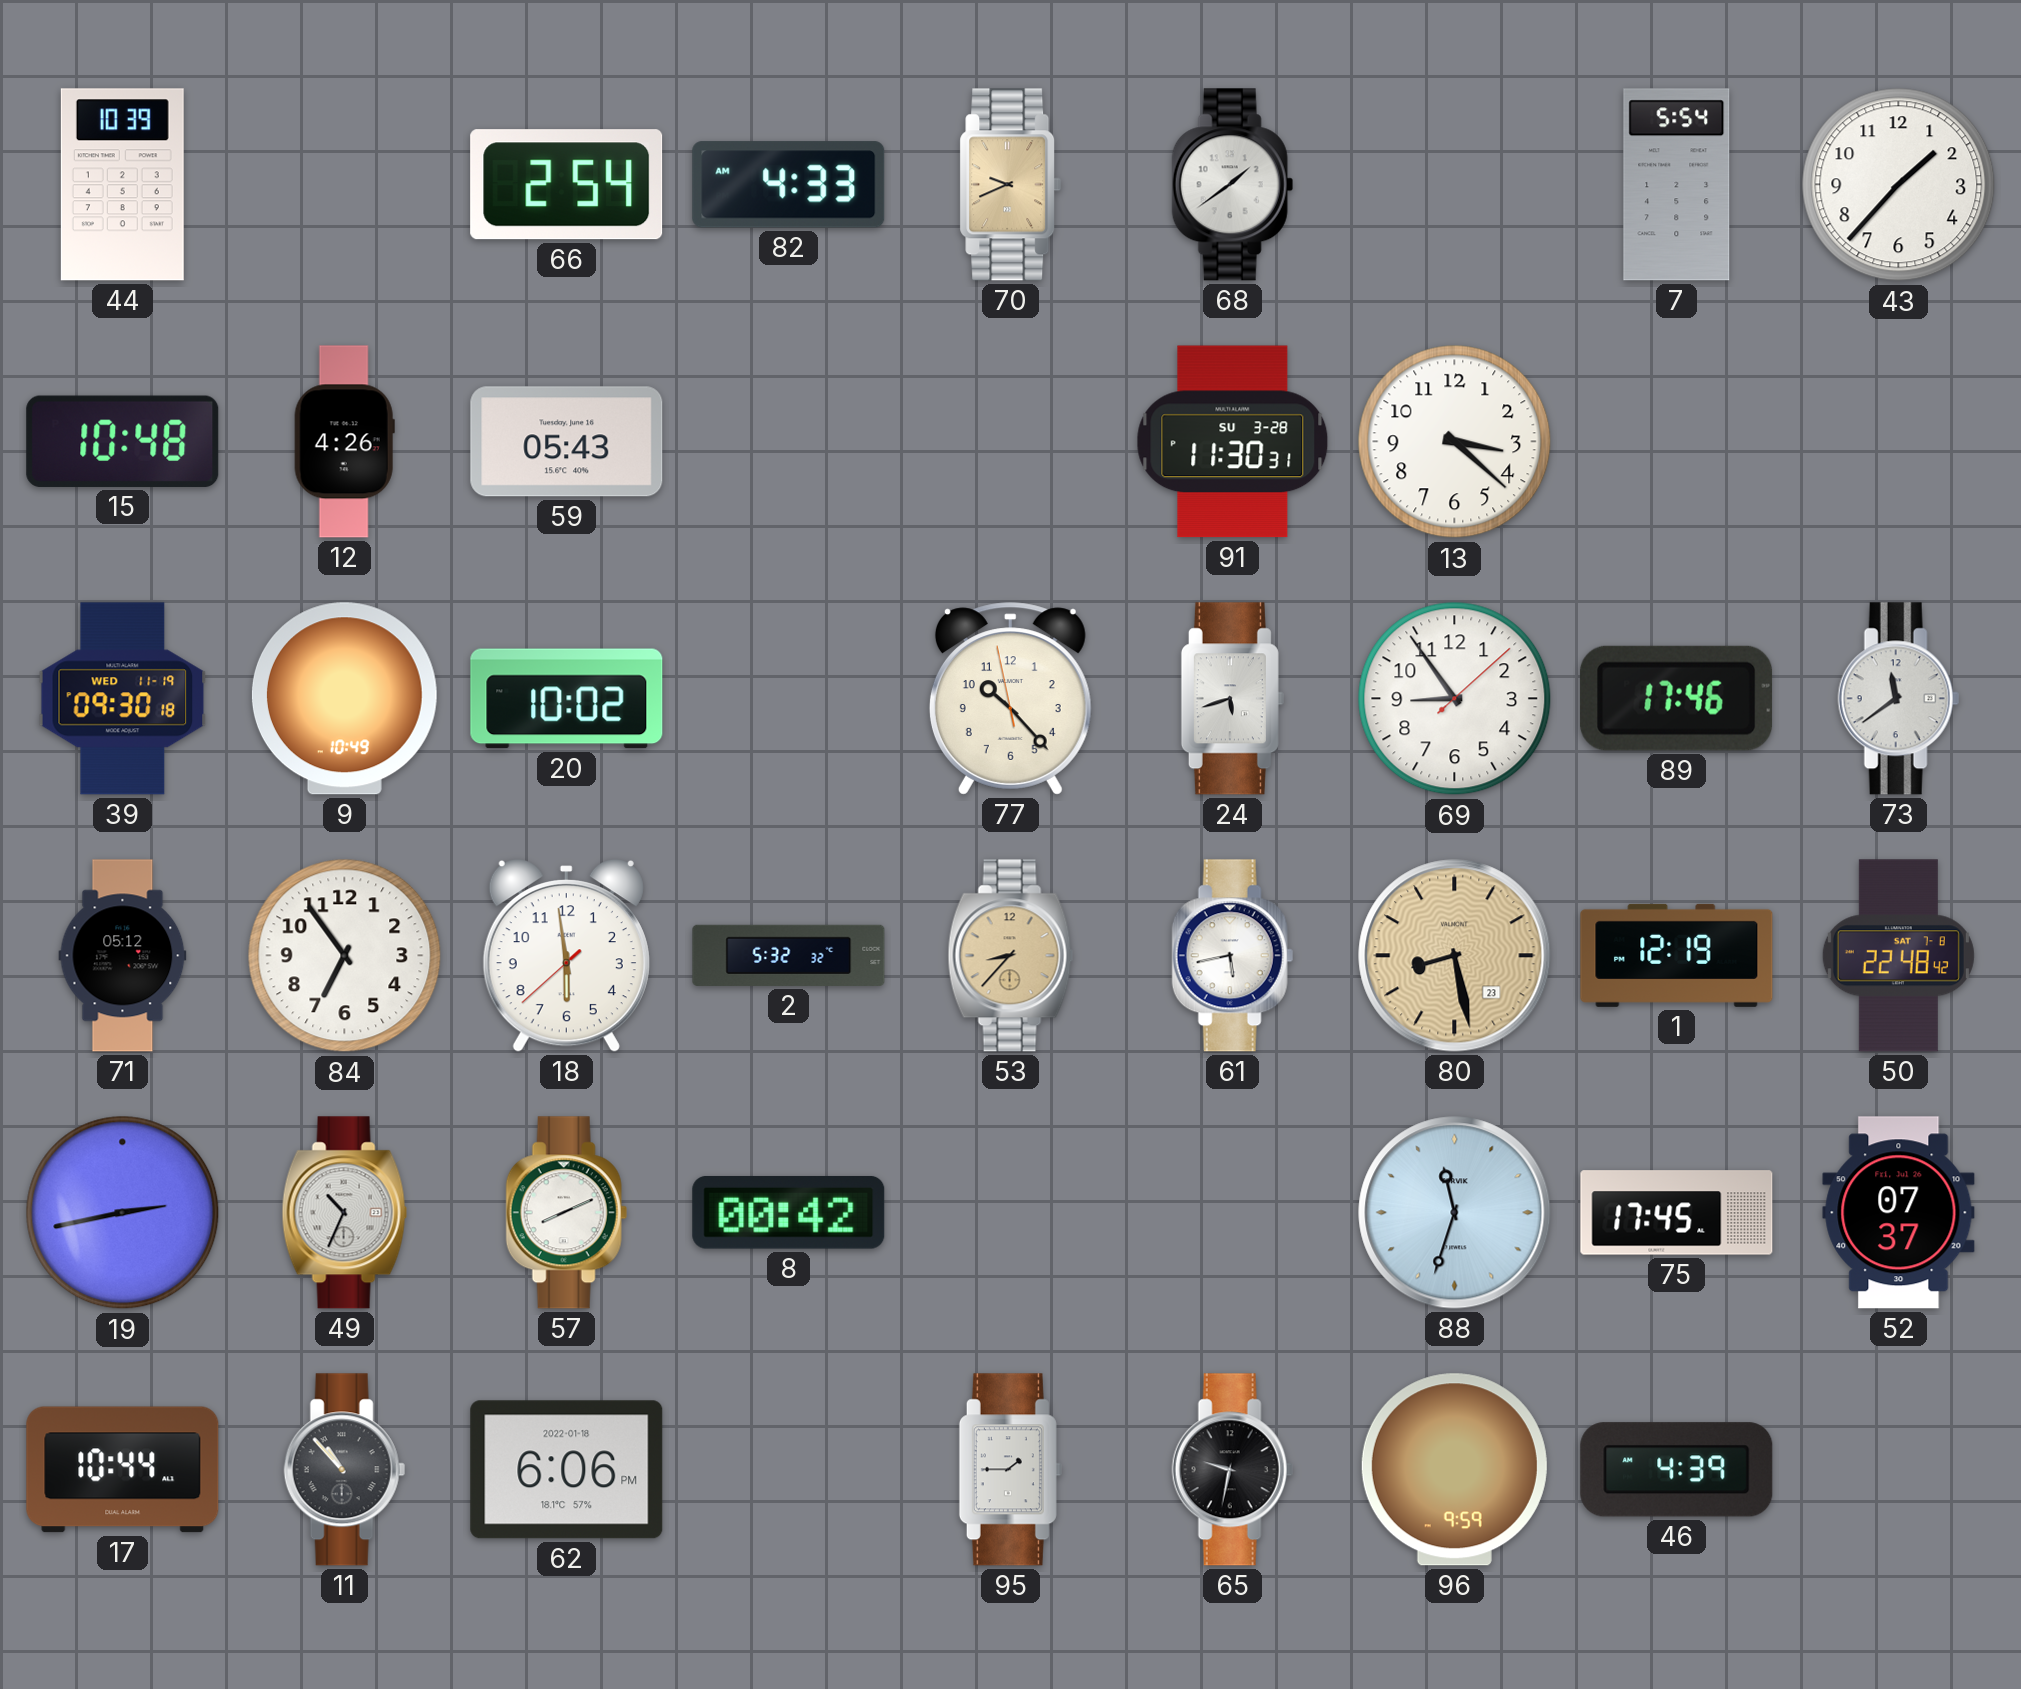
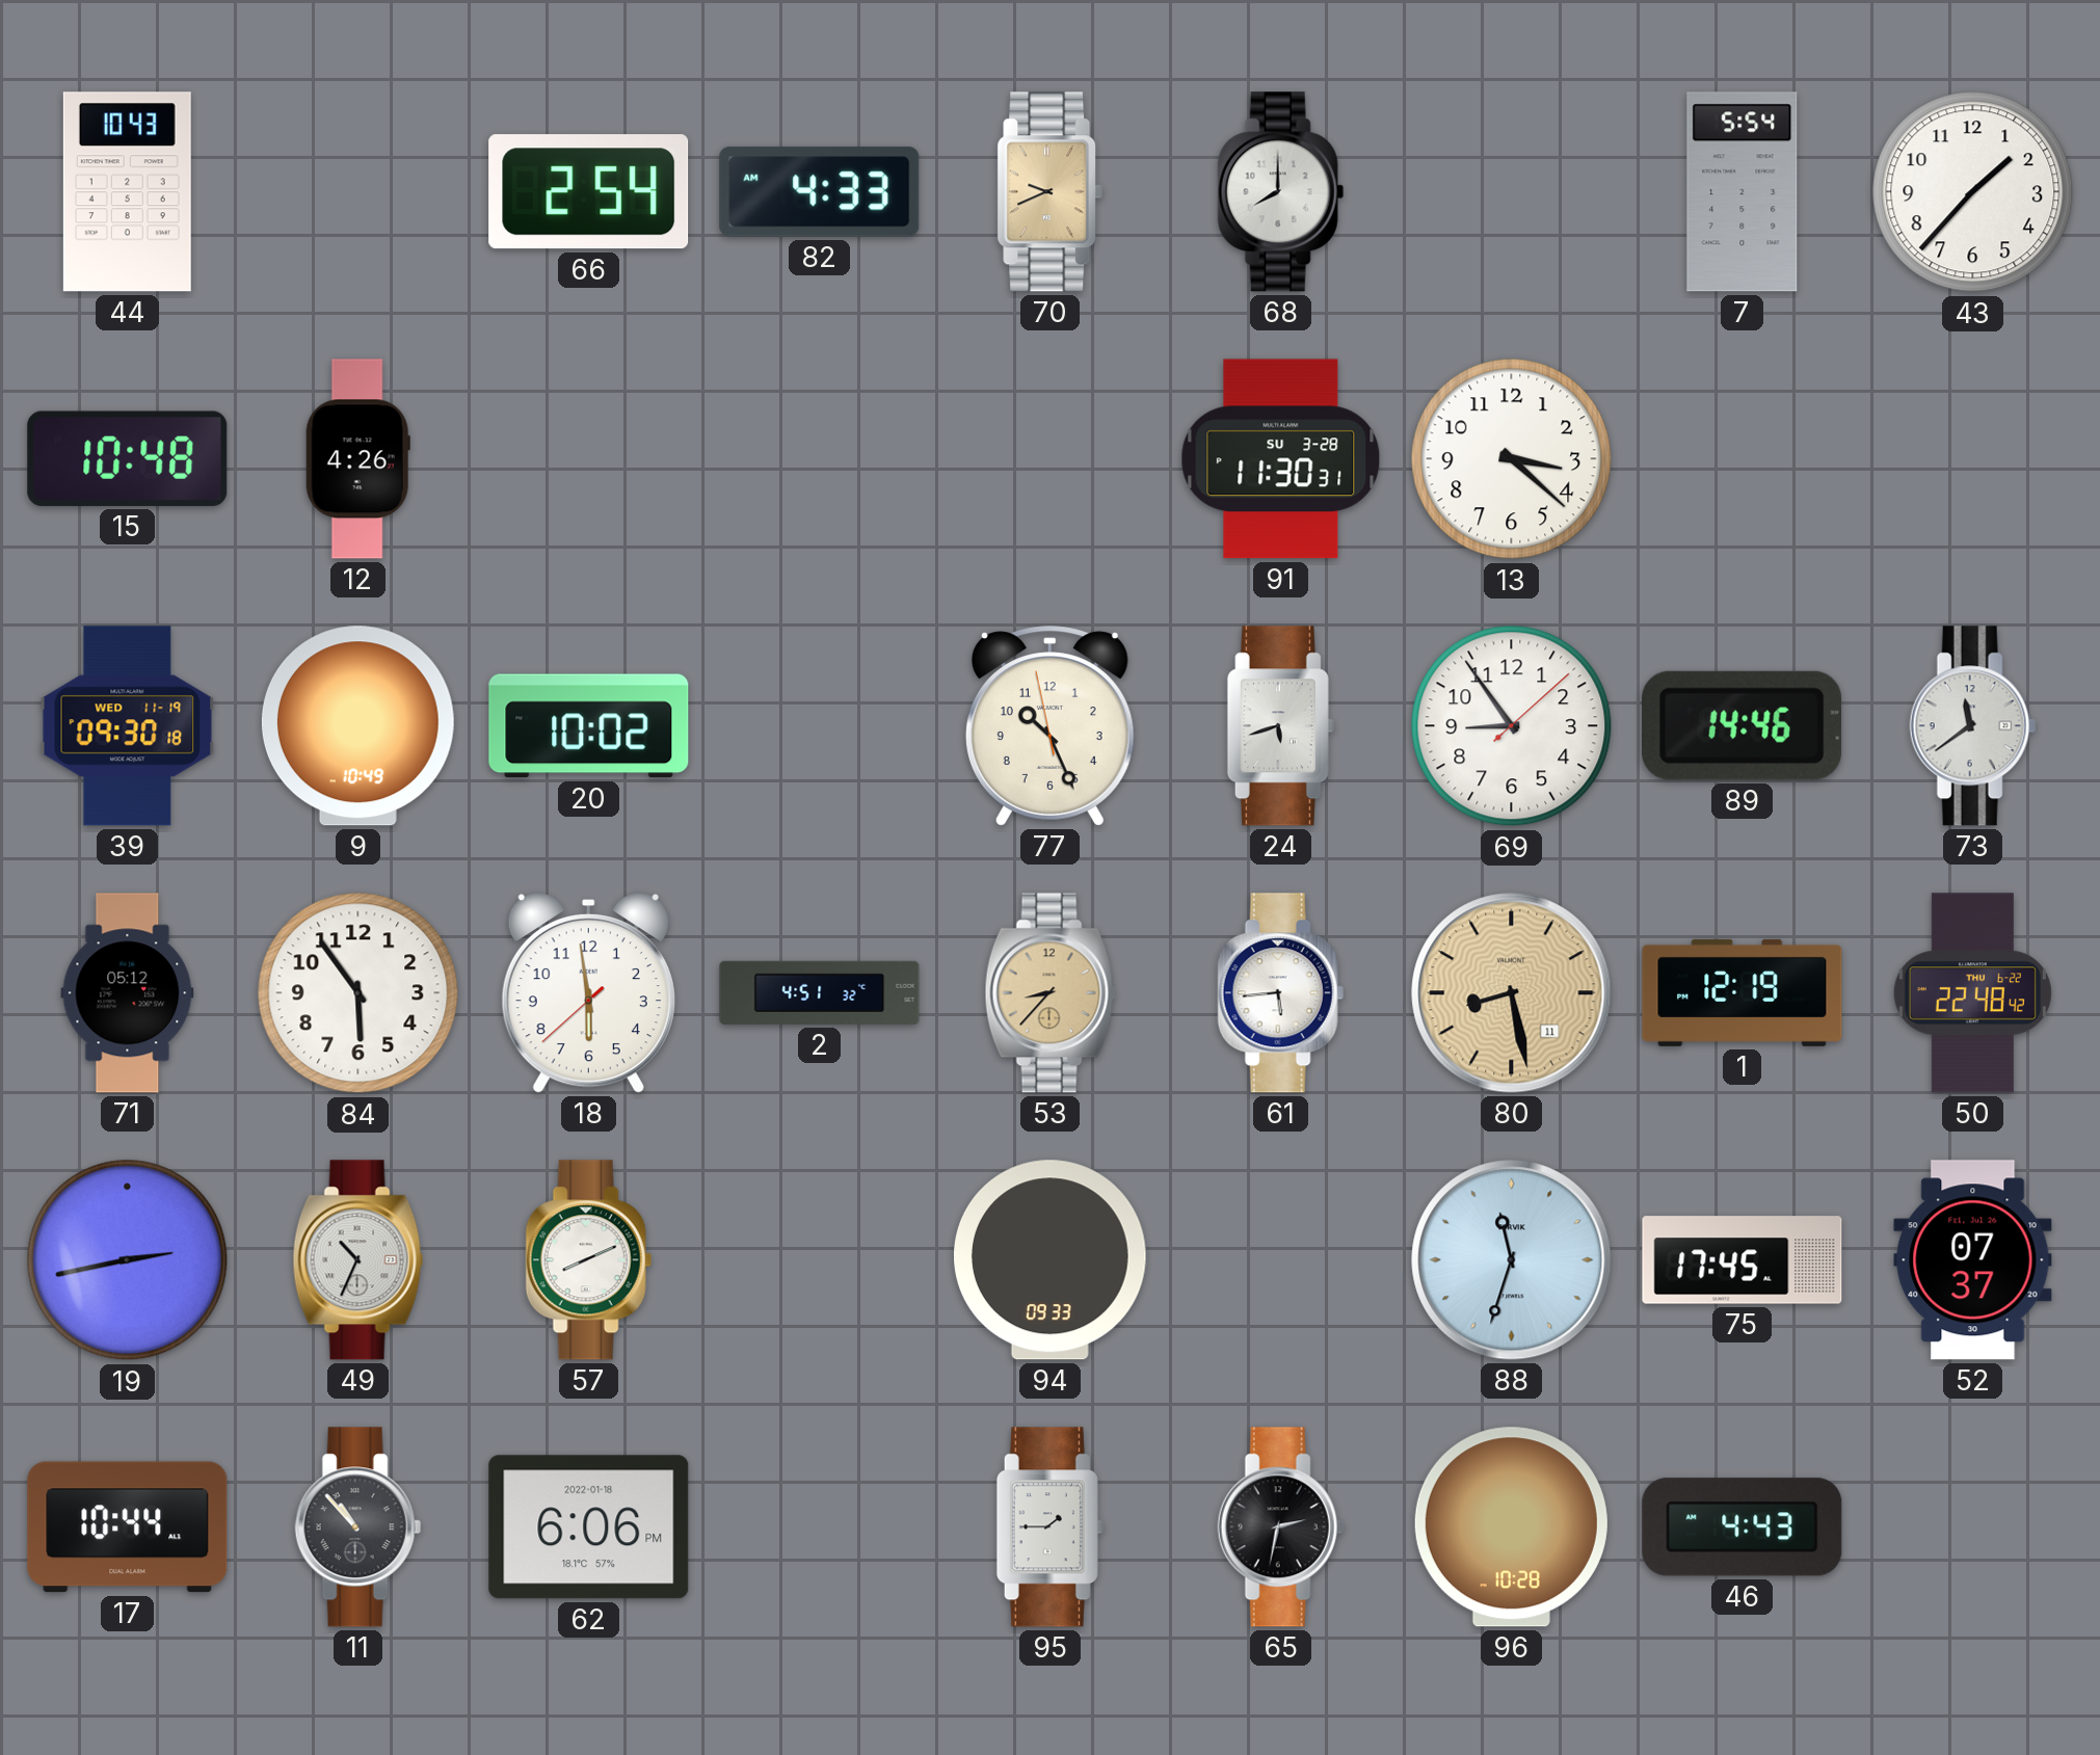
44: 10:39 -> 10:43 (127, 192)
68: 1:39 -> 8:00 (1280, 192)
59: 05:43 -> none (567, 442)
77: 10:22 -> 10:25 (1049, 726)
89: 17:46 -> 14:46 (1743, 725)
84: 6:54 -> 5:54 (358, 993)
2: 5:32 -> 4:51 (820, 992)
61: 5:43 -> 5:44 (1280, 993)
80 date: 23 -> 11 (1512, 993)
50 date: SAT 7-8 -> THU 6-22 (1972, 993)
8: 00:42 -> none (789, 1213)
94: none -> 09:33 (1049, 1260)
65: 9:32 -> 2:32 (1280, 1527)
96: 9:59 -> 10:28 (1511, 1527)
46: 4:39 -> 4:43 (1743, 1527)
